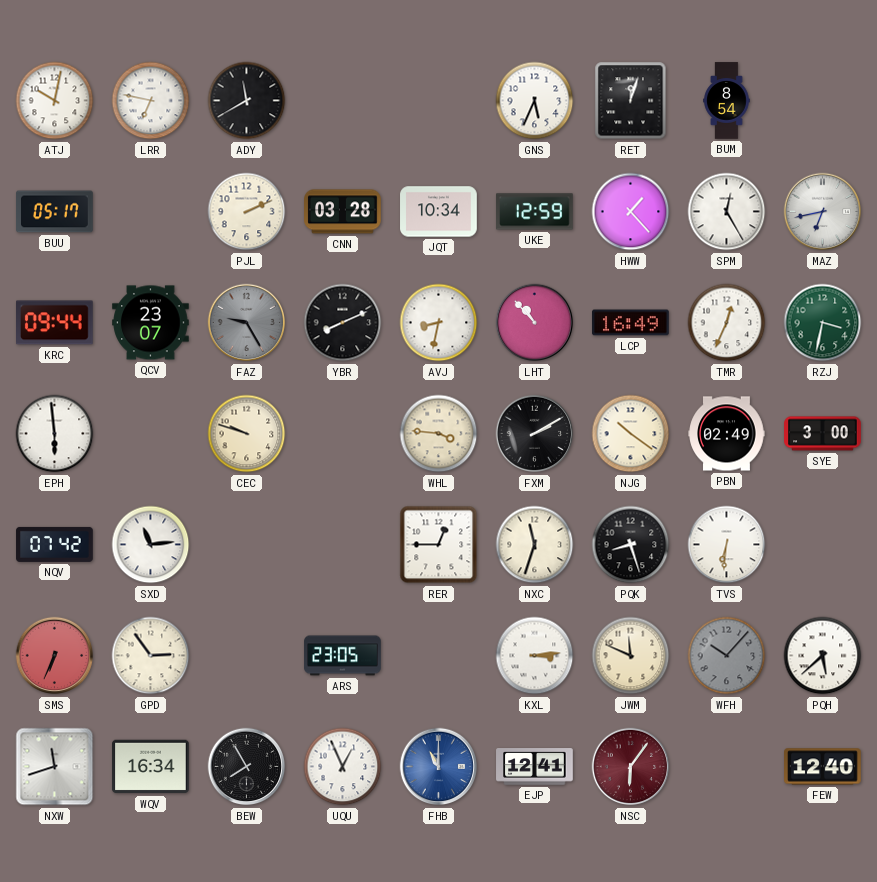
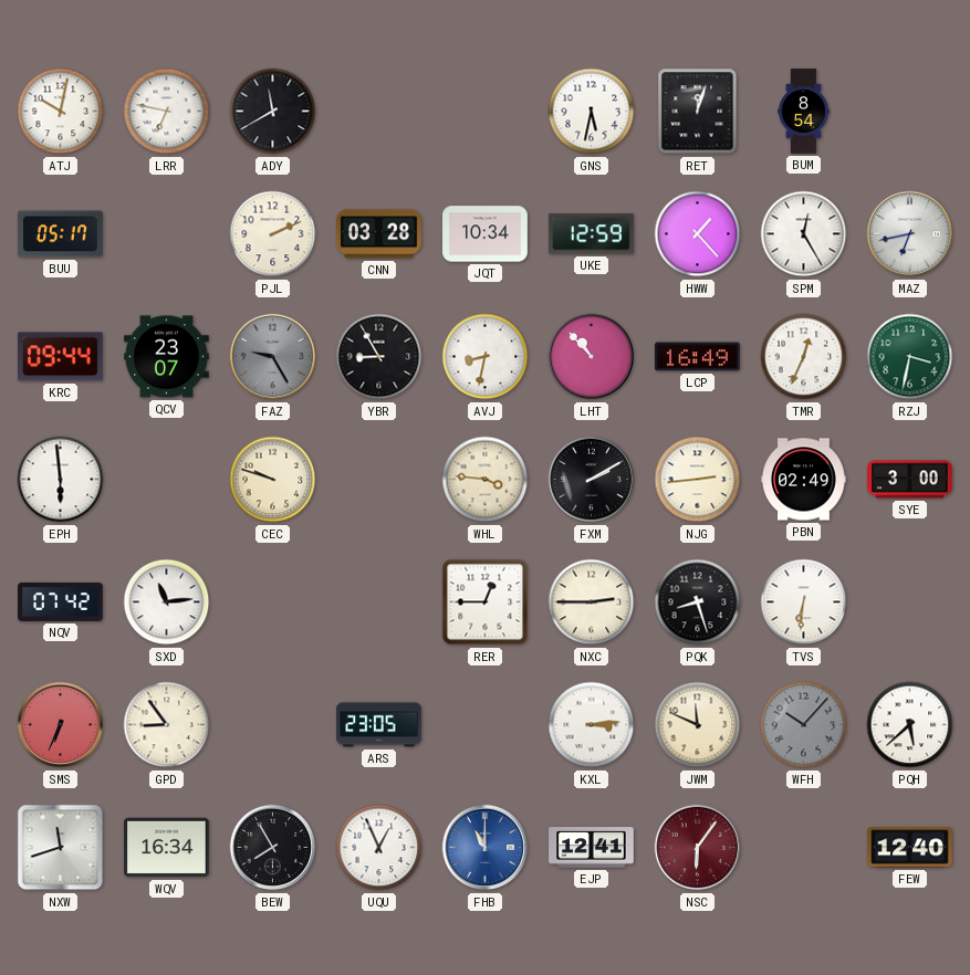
GNS: 5:34 -> 5:32 (592, 112)
YBR: 8:11 -> 8:55 (379, 357)
NJG: 10:21 -> 2:44 (698, 480)
NXC: 11:33 -> 2:45 (592, 602)
GPD: 2:54 -> 8:54 (167, 725)
